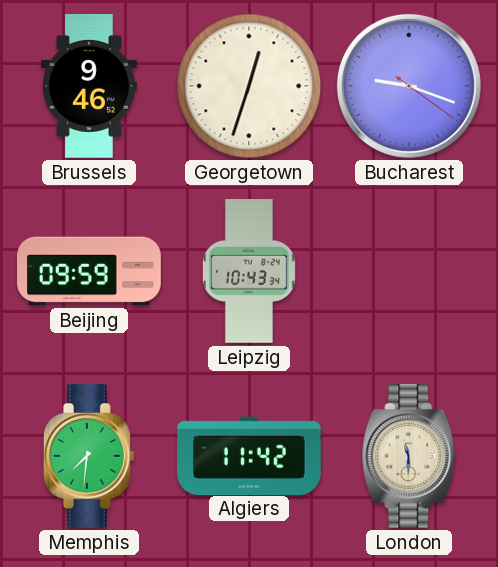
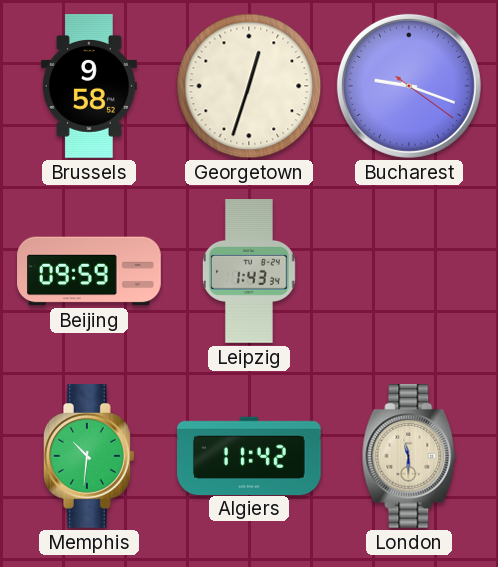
Brussels: 9:46 -> 9:58 (89, 87)
Leipzig: 10:43 -> 1:43 (249, 272)
Memphis: 7:31 -> 10:31 (89, 457)
